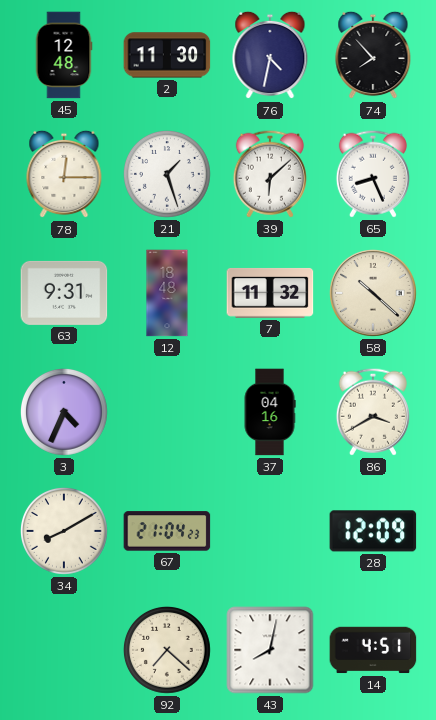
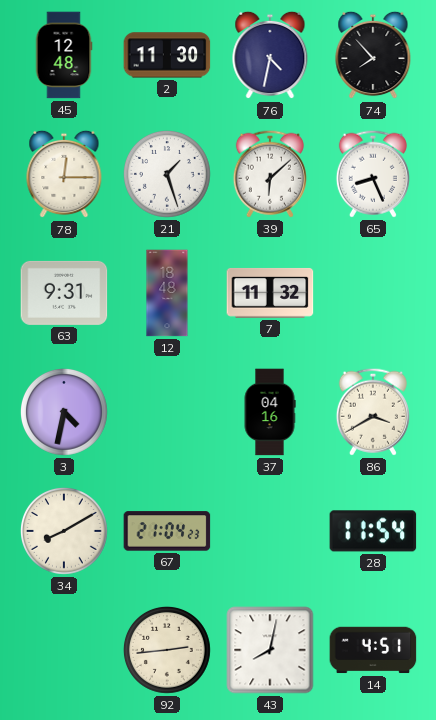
58: 10:22 -> none (374, 294)
3: 4:34 -> 4:32 (64, 412)
28: 12:09 -> 11:54 (373, 531)
92: 7:22 -> 2:44 (167, 650)
